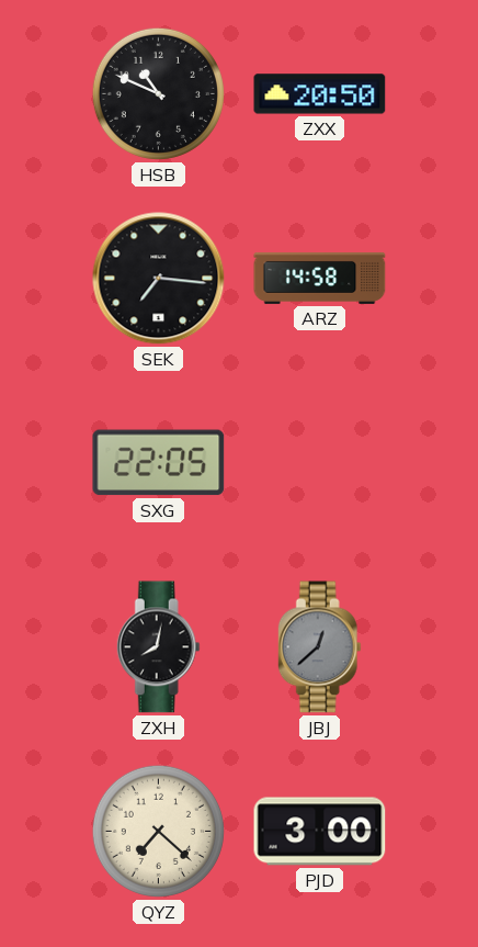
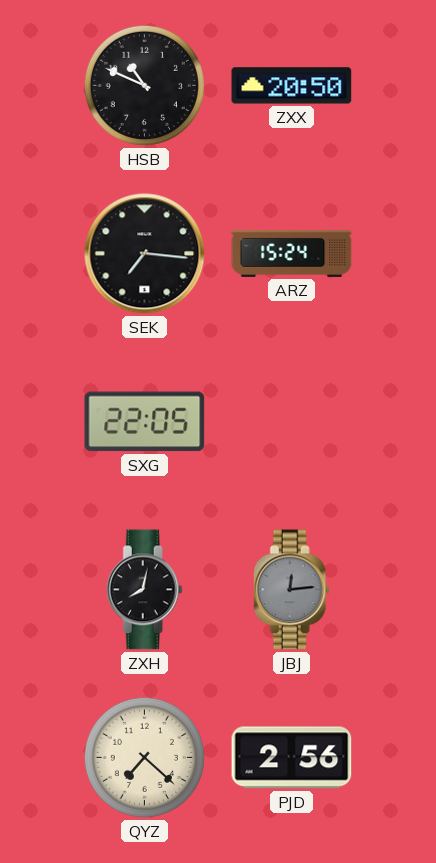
ARZ: 14:58 -> 15:24 (292, 253)
JBJ: 12:38 -> 12:14 (291, 590)
PJD: 3:00 -> 2:56 (292, 758)
